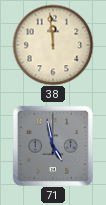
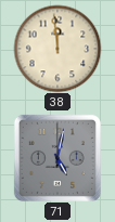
71: 4:58 -> 5:02 (58, 158)
